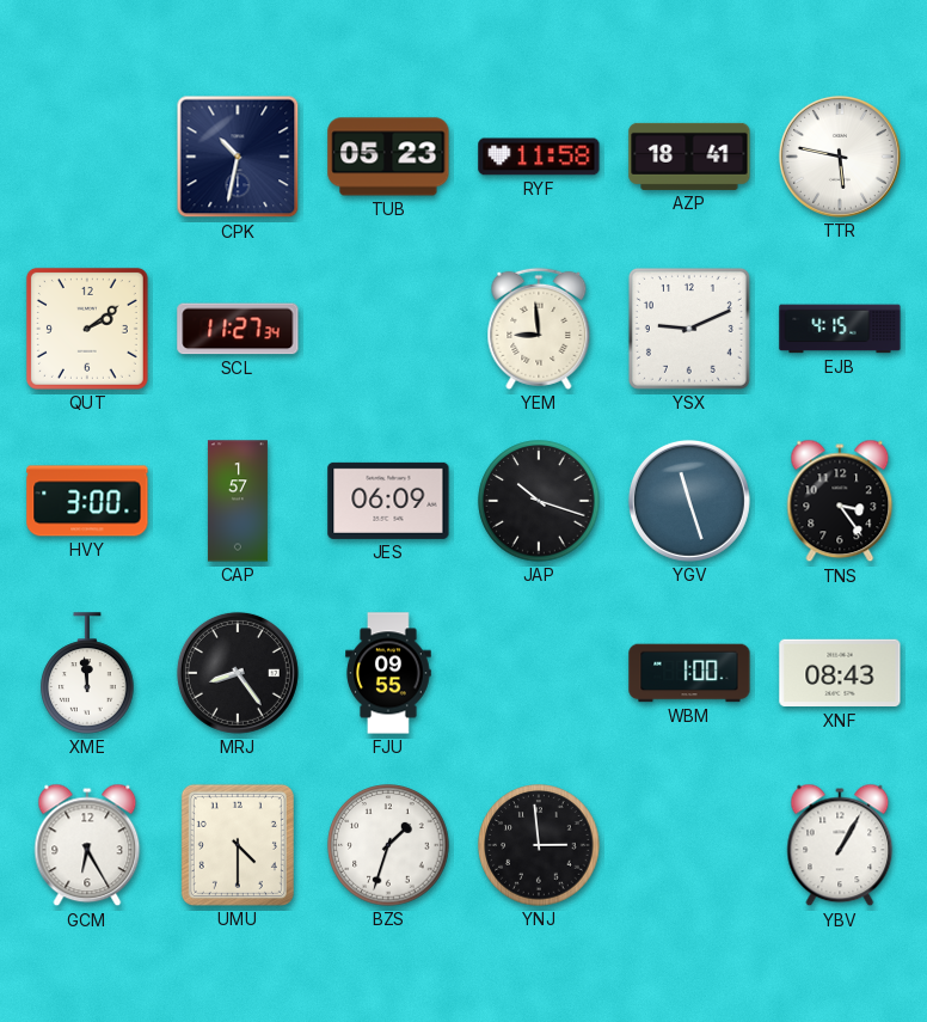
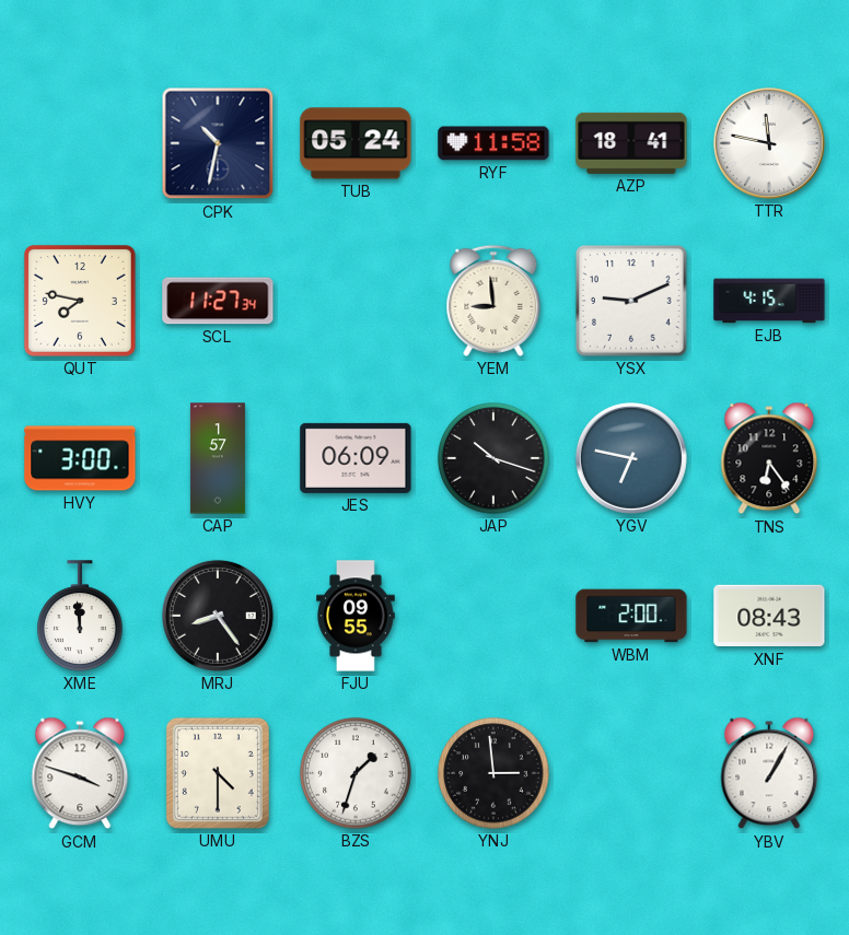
TUB: 05:23 -> 05:24 (356, 143)
TTR: 5:47 -> 11:47 (769, 143)
QUT: 2:09 -> 7:47 (80, 301)
YGV: 11:27 -> 6:47 (631, 458)
TNS: 3:24 -> 6:24 (769, 458)
WBM: 1:00 -> 2:00 (631, 616)
GCM: 6:25 -> 3:48 (80, 773)
